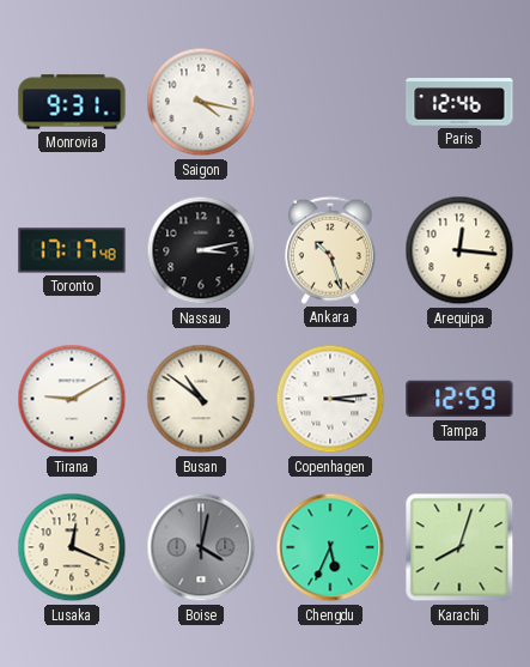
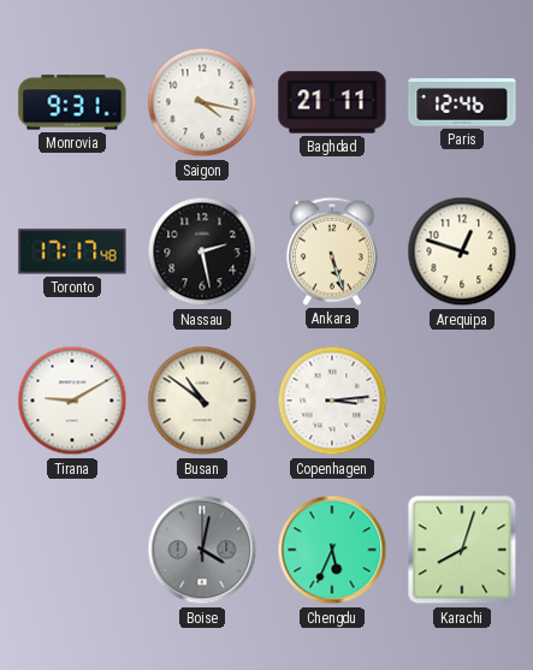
Baghdad: none -> 21:11 (332, 102)
Nassau: 3:13 -> 2:28 (202, 251)
Ankara: 10:27 -> 5:27 (332, 251)
Arequipa: 12:16 -> 12:48 (462, 251)
Tampa: 12:59 -> none (459, 399)
Lusaka: 12:19 -> none (72, 547)
